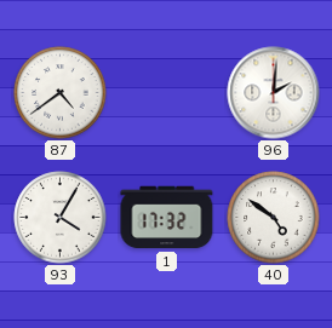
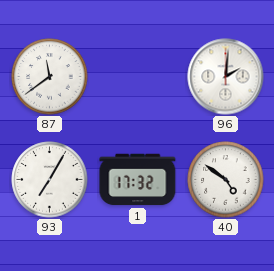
87: 4:39 -> 11:39 (50, 77)
93: 4:05 -> 7:05 (50, 180)
